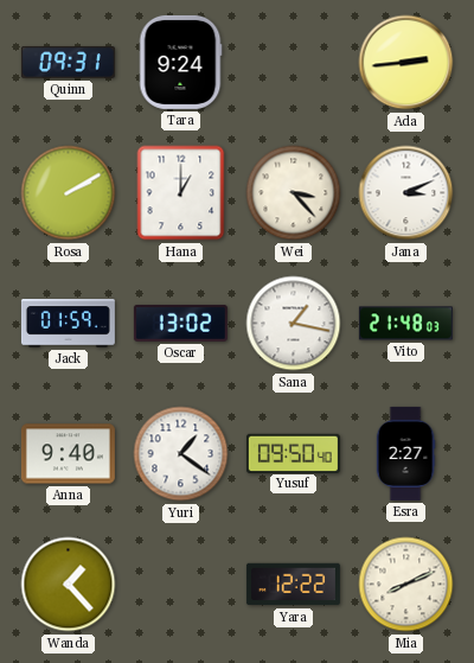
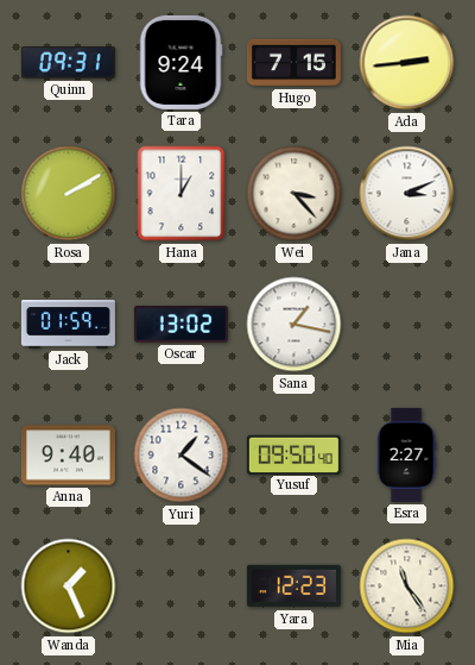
Hugo: none -> 7:15 (293, 63)
Vito: 21:48 -> none (405, 324)
Wanda: 1:23 -> 1:26 (69, 586)
Yara: 12:22 -> 12:23 (293, 586)
Mia: 8:11 -> 11:24 (407, 586)
